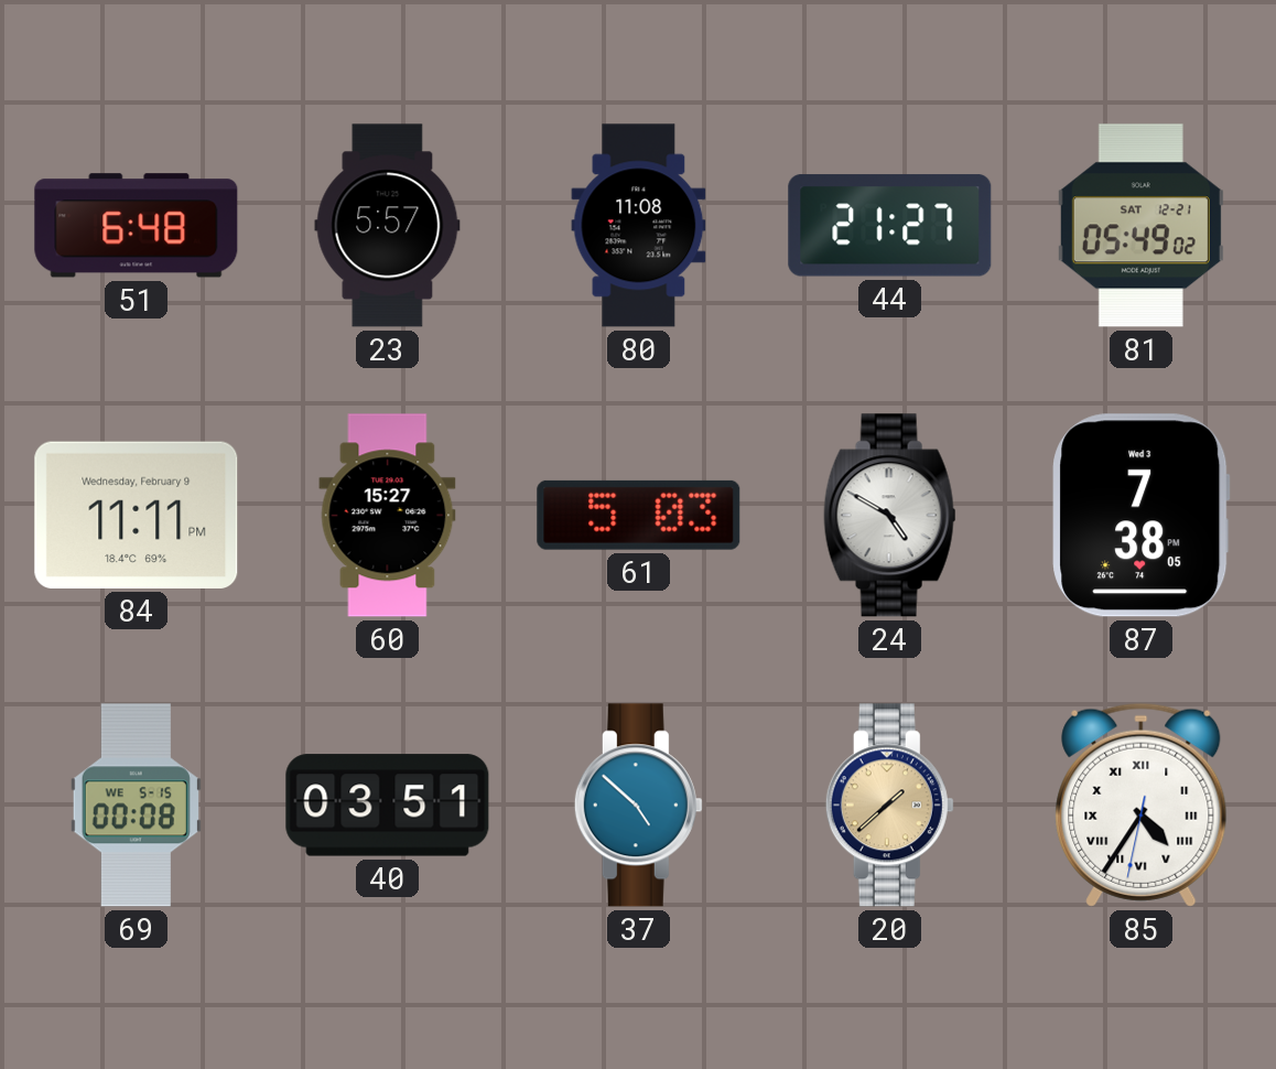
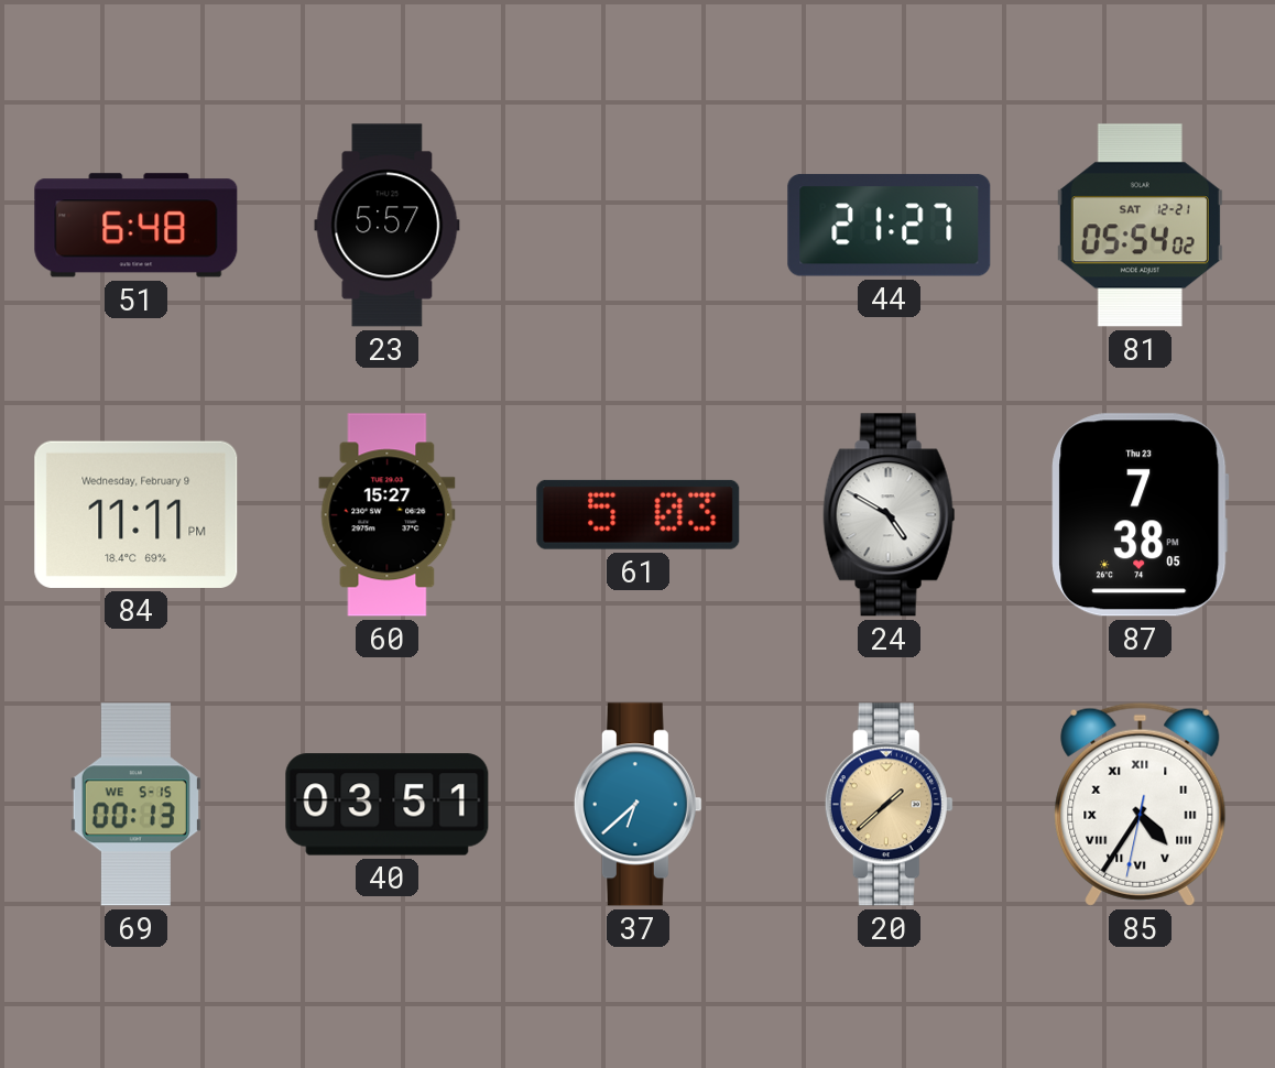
80: 11:08 -> none (639, 226)
81: 05:49 -> 05:54 (1140, 226)
87 date: Wed 3 -> Thu 23 (1141, 515)
69: 00:08 -> 00:13 (135, 805)
37: 4:52 -> 6:38 (637, 805)
